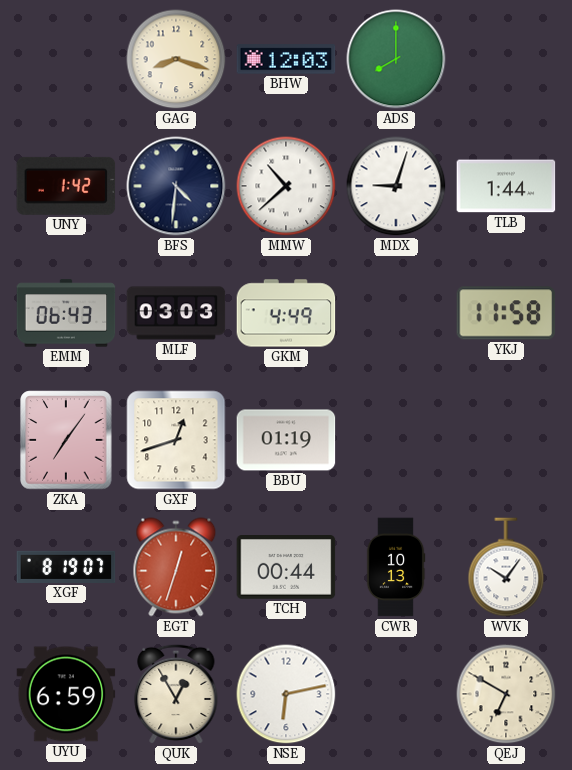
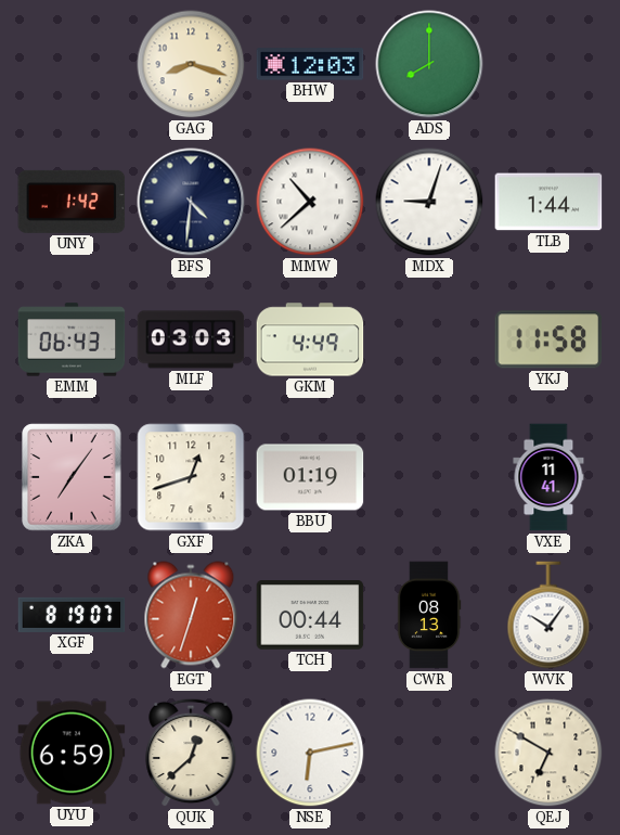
VXE: none -> 11:41 (548, 477)
CWR: 10:13 -> 08:13 (429, 615)
QUK: 12:55 -> 12:38 (191, 753)
